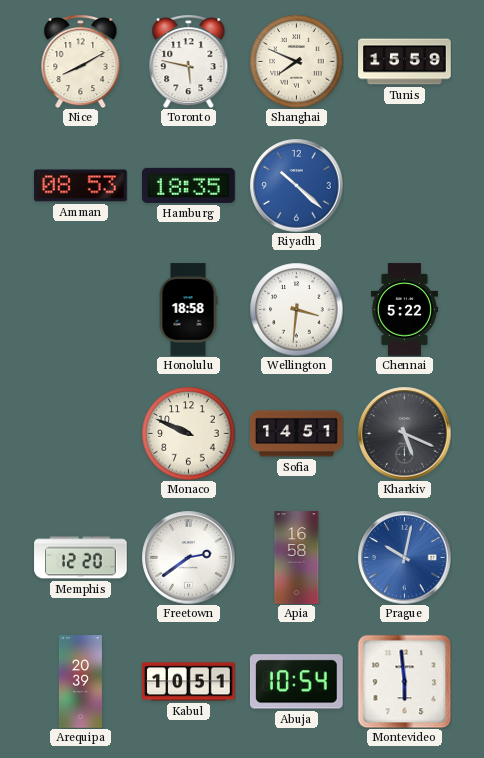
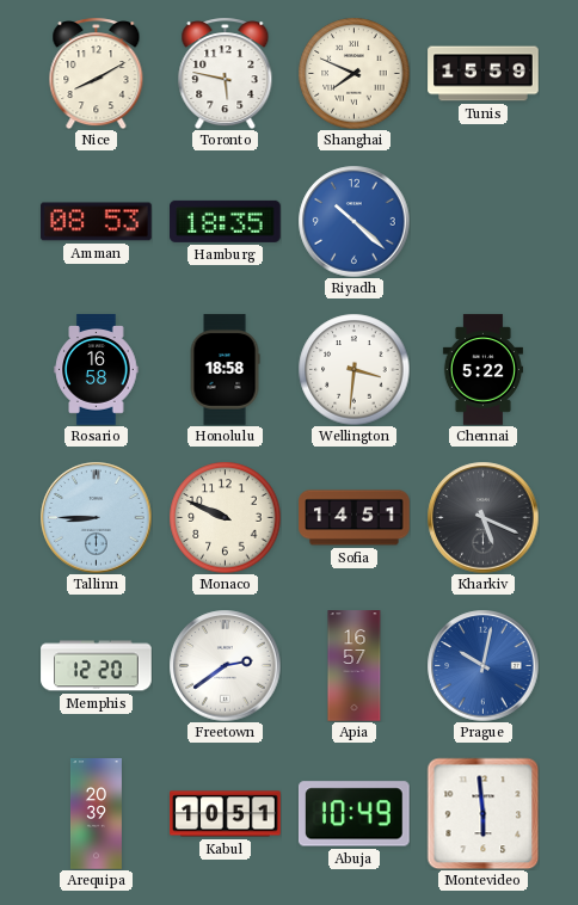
Rosario: none -> 16:58 (97, 370)
Tallinn: none -> 8:45 (96, 517)
Apia: 16:58 -> 16:57 (355, 666)
Abuja: 10:54 -> 10:49 (353, 814)
